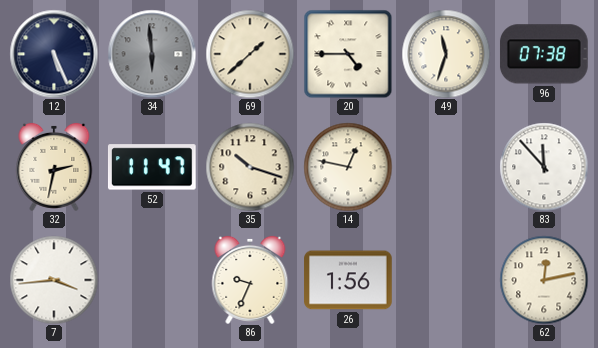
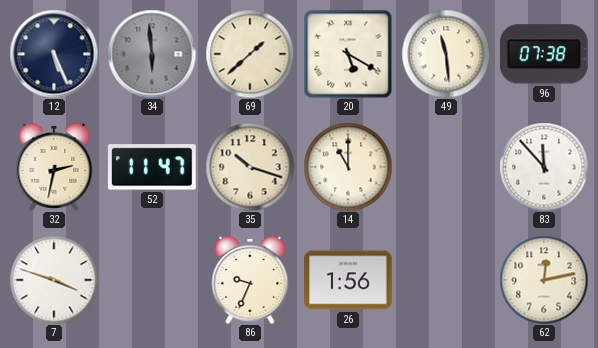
20: 4:45 -> 5:20 (348, 54)
49: 11:33 -> 11:29 (446, 54)
14: 12:47 -> 11:00 (348, 167)
7: 3:44 -> 3:48 (54, 280)
